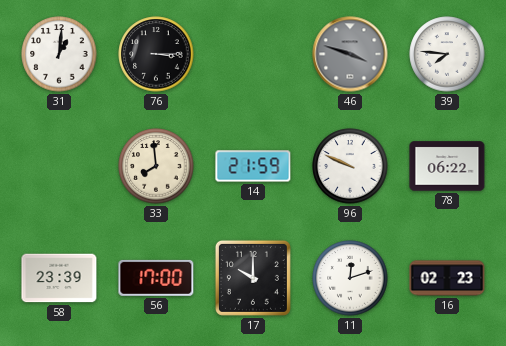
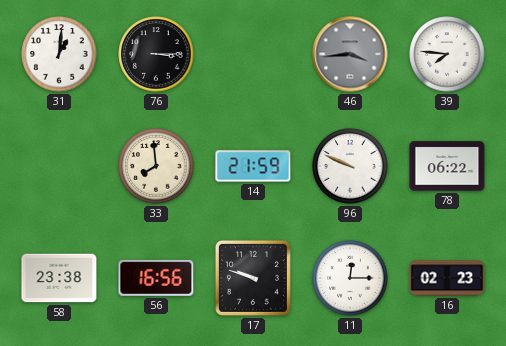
46: 3:48 -> 3:44 (350, 54)
58: 23:39 -> 23:38 (59, 278)
56: 17:00 -> 16:56 (156, 278)
17: 10:00 -> 9:48 (253, 278)
11: 12:12 -> 12:15 (350, 278)
